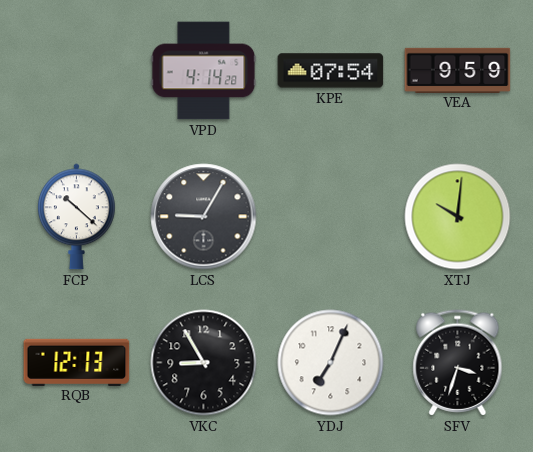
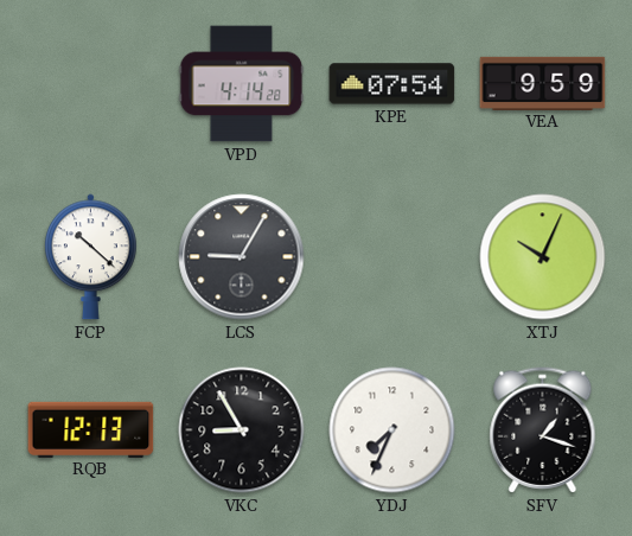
XTJ: 10:01 -> 10:04 (543, 257)
YDJ: 7:04 -> 7:34 (392, 430)
SFV: 3:33 -> 1:18 (543, 430)
